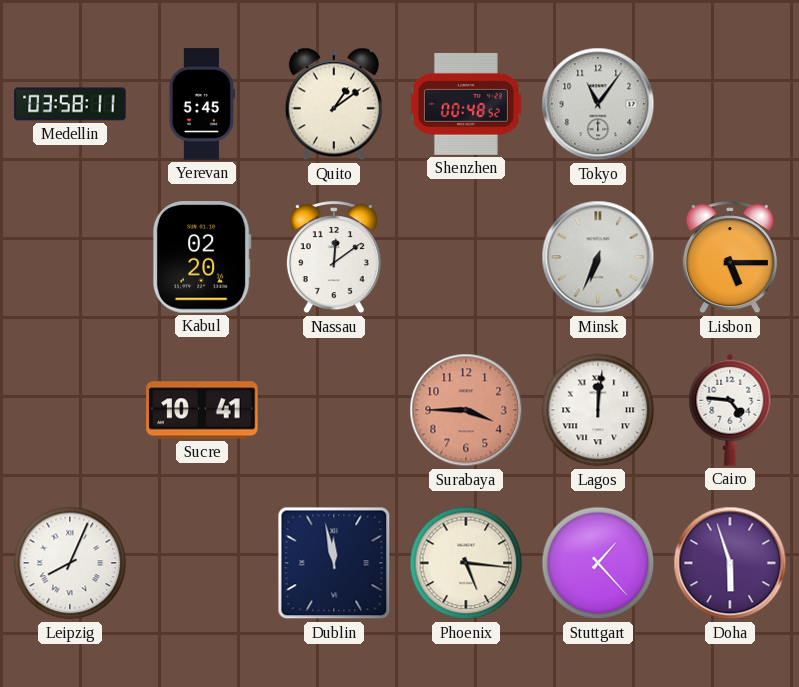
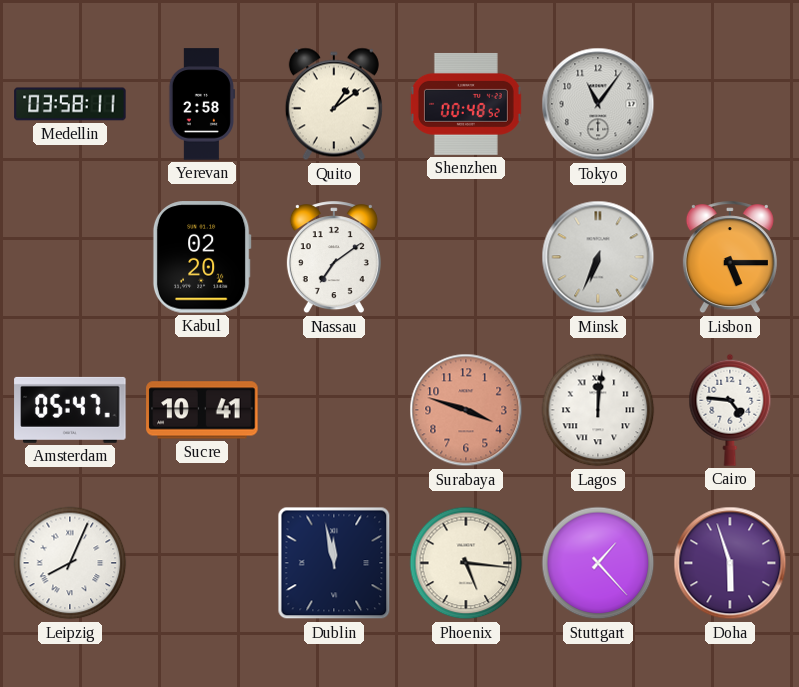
Yerevan: 5:45 -> 2:58 (201, 104)
Nassau: 12:09 -> 7:09 (334, 258)
Amsterdam: none -> 05:47 (70, 410)
Surabaya: 3:45 -> 3:48 (466, 410)
